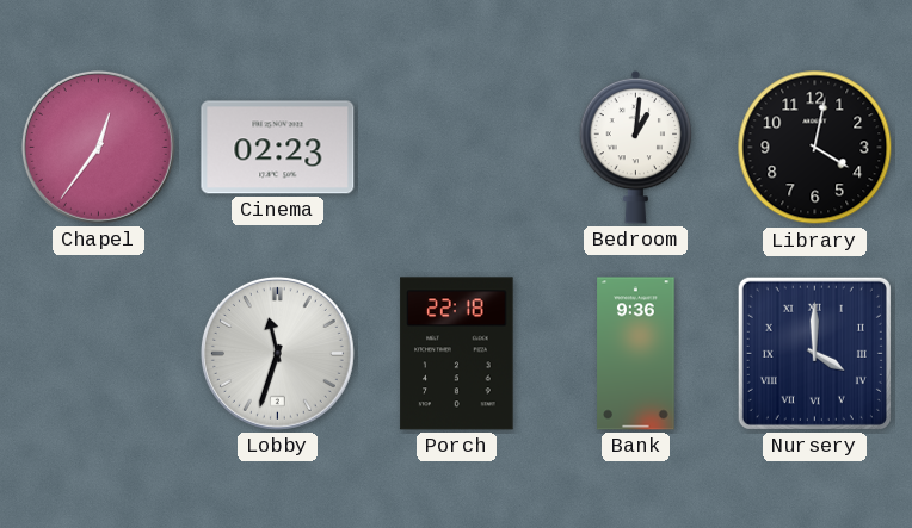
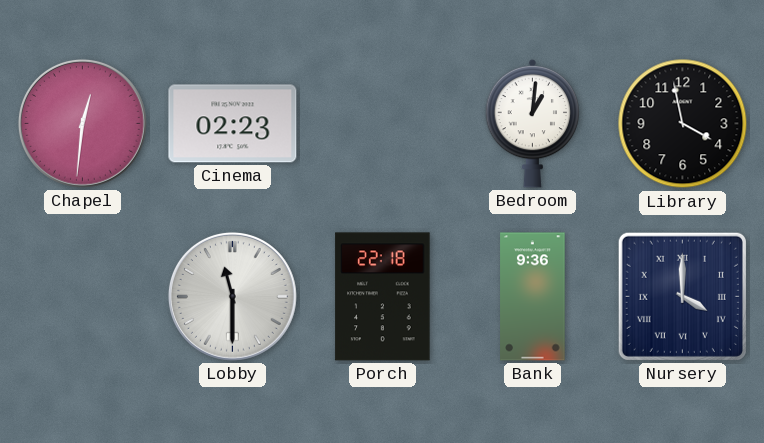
Chapel: 12:36 -> 12:31 (82, 123)
Library: 4:02 -> 3:58 (683, 124)
Lobby: 11:33 -> 11:30 (232, 296)
